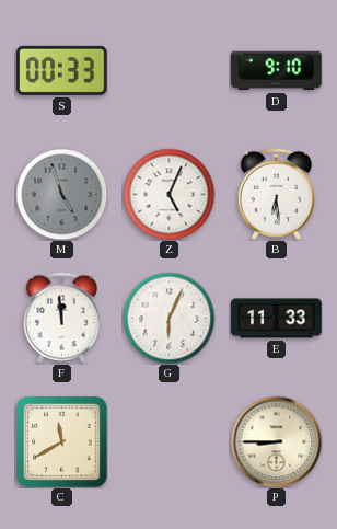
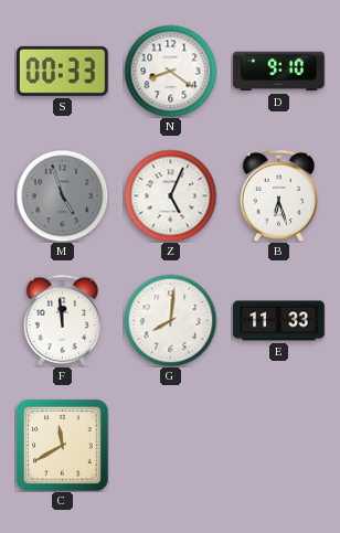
N: none -> 8:21 (170, 71)
B: 6:29 -> 6:27 (278, 195)
G: 6:04 -> 8:01 (170, 320)
P: 8:45 -> none (276, 441)
